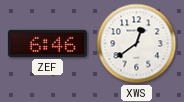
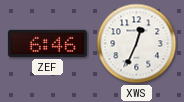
XWS: 12:39 -> 12:34 (137, 44)
